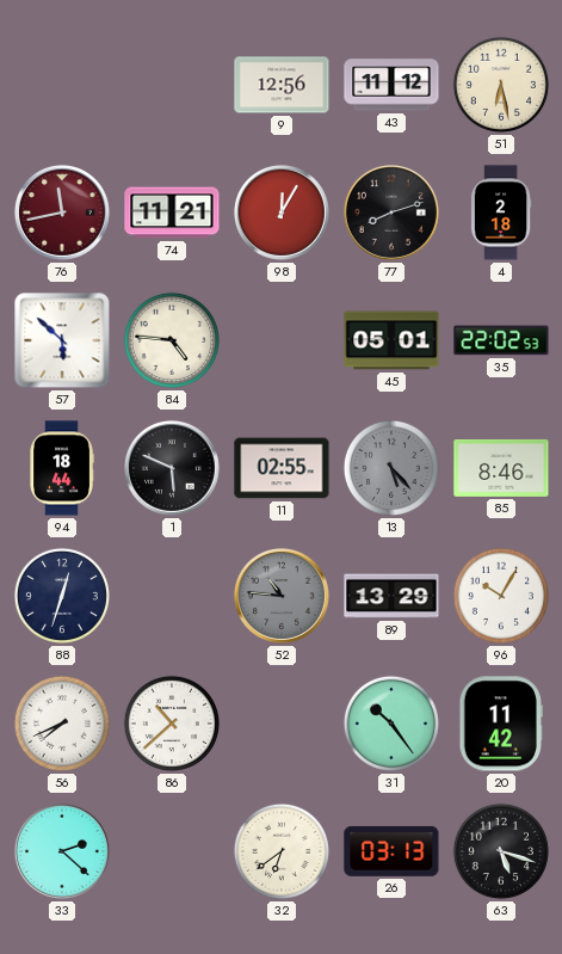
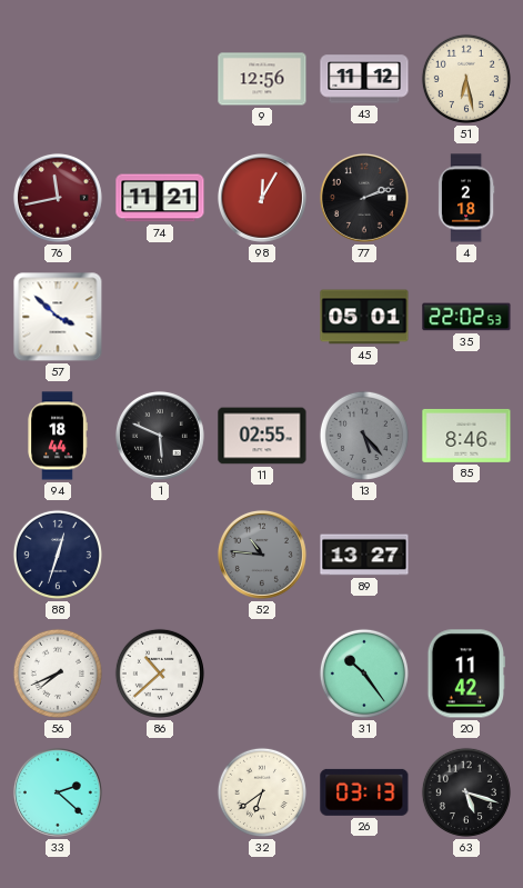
77: 8:12 -> 2:12 (364, 198)
57: 5:52 -> 3:52 (58, 317)
84: 4:46 -> none (172, 340)
89: 13:29 -> 13:27 (364, 555)
96: 10:05 -> none (501, 596)
